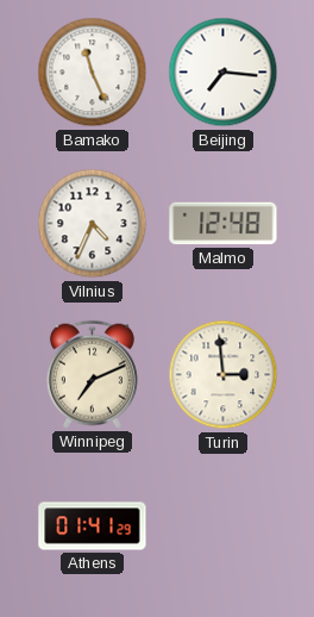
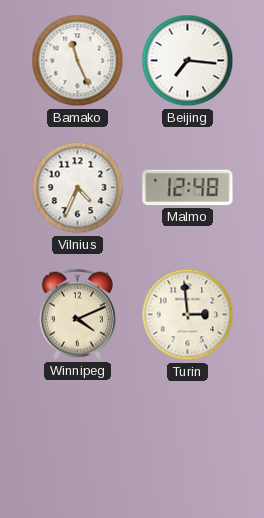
Winnipeg: 7:11 -> 4:11 (77, 314)
Athens: 01:41 -> none (93, 526)
